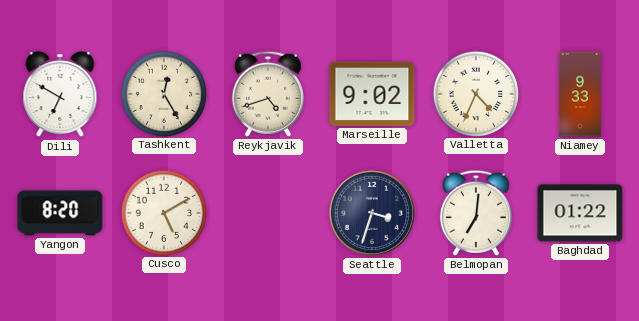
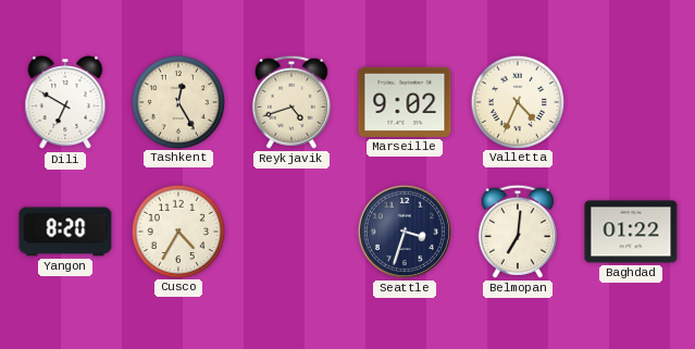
Niamey: 9:33 -> none (579, 94)
Cusco: 5:10 -> 4:35 (177, 230)
